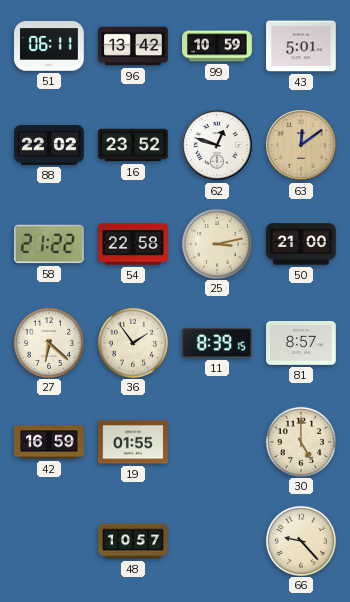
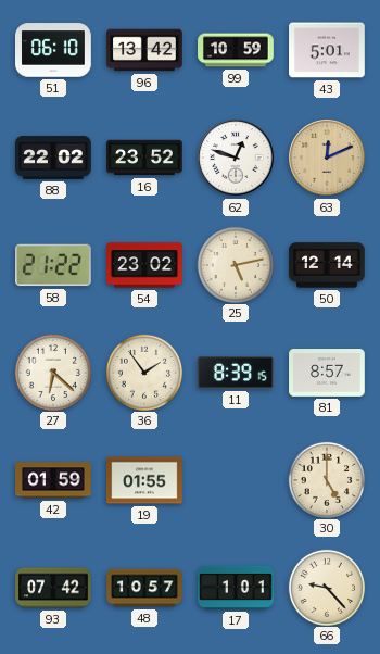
51: 06:11 -> 06:10 (53, 50)
63: 12:09 -> 12:11 (327, 158)
54: 22:58 -> 23:02 (144, 265)
25: 3:13 -> 5:13 (235, 264)
50: 21:00 -> 12:14 (327, 265)
42: 16:59 -> 01:59 (53, 480)
93: none -> 07:42 (53, 588)
17: none -> 1:01 (236, 588)
